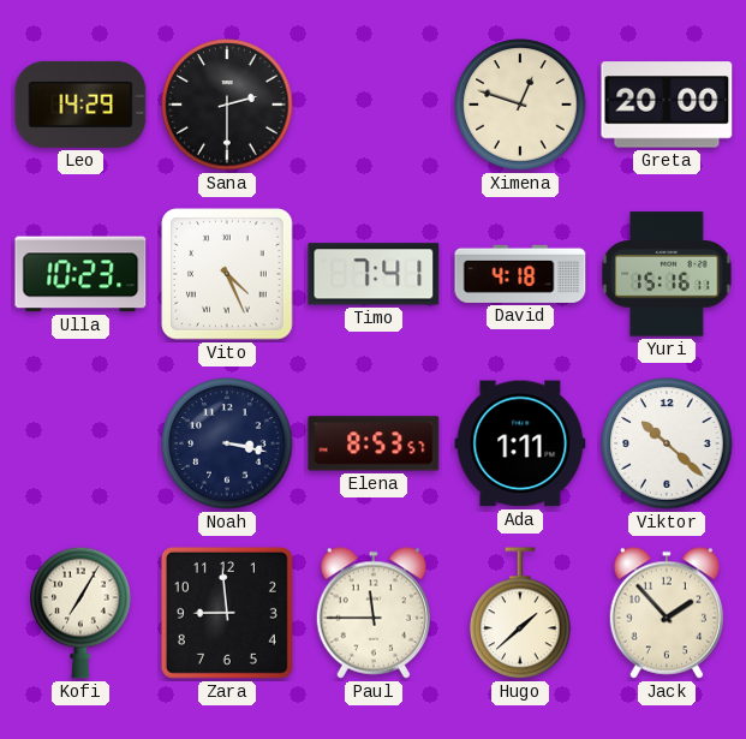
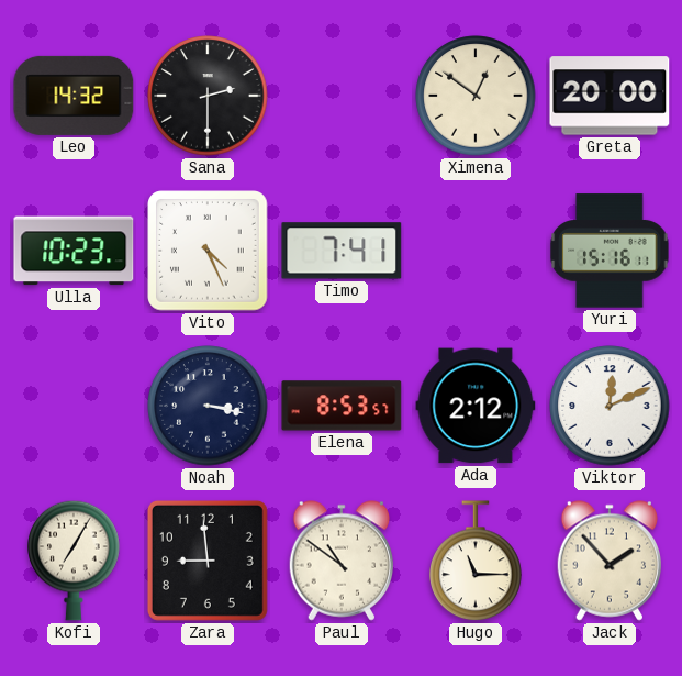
Leo: 14:29 -> 14:32 (74, 96)
Ximena: 12:48 -> 12:51 (476, 96)
David: 4:18 -> none (520, 274)
Ada: 1:11 -> 2:12 (476, 406)
Viktor: 10:22 -> 12:11 (610, 406)
Paul: 11:45 -> 10:51 (342, 561)
Hugo: 1:38 -> 11:15 (476, 562)
